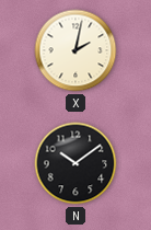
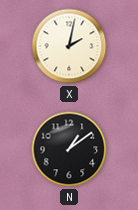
N: 10:09 -> 1:09 (69, 149)
